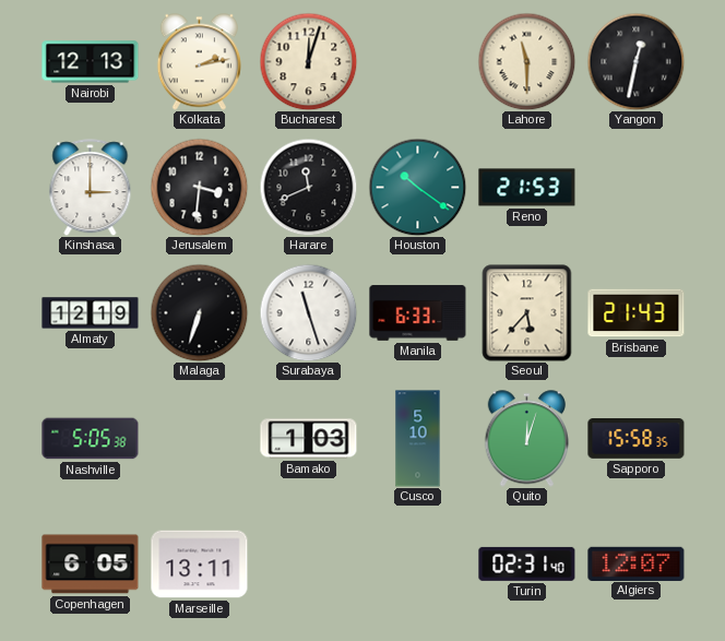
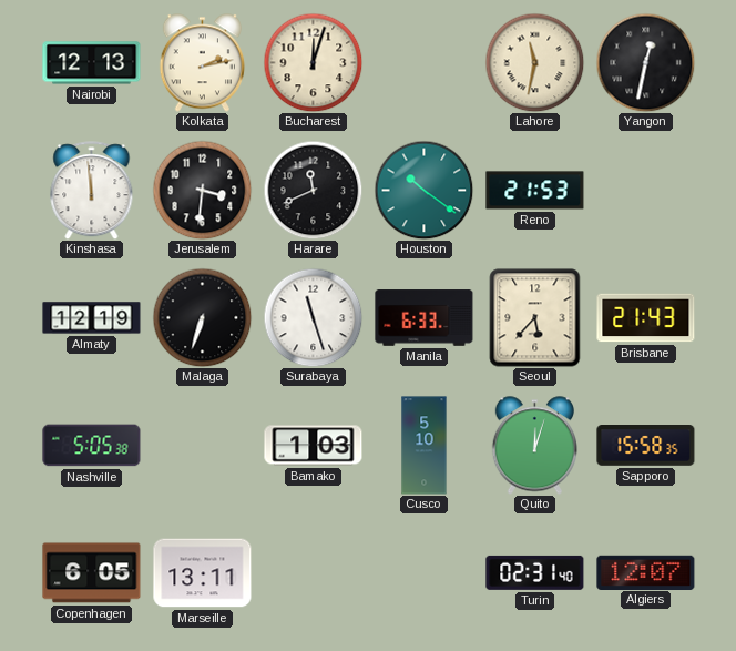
Lahore: 11:30 -> 11:32 (534, 62)
Kinshasa: 3:00 -> 11:59 (92, 191)
